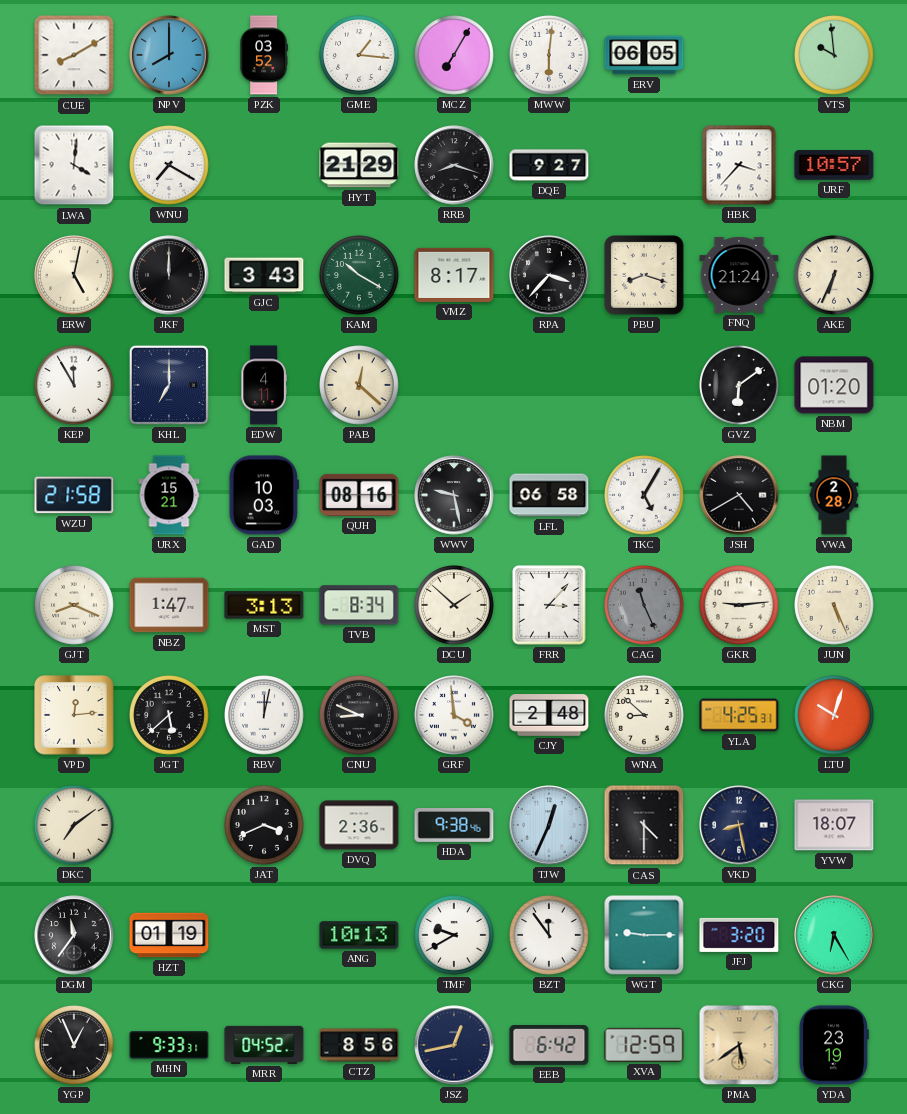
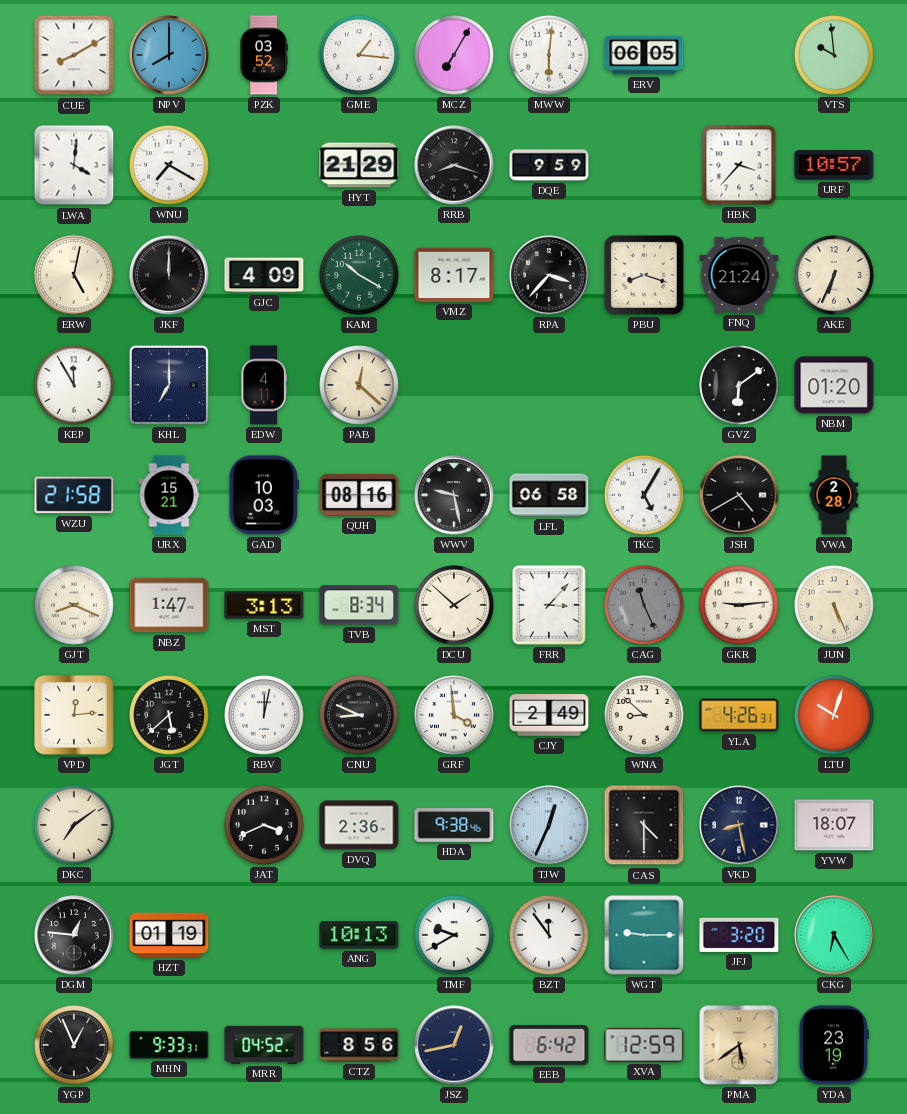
DQE: 9:27 -> 9:59 (549, 165)
GJC: 3:43 -> 4:09 (264, 275)
CJY: 2:48 -> 2:49 (549, 715)
YLA: 4:25 -> 4:26 (739, 715)
DGM: 11:36 -> 12:46 (74, 935)
